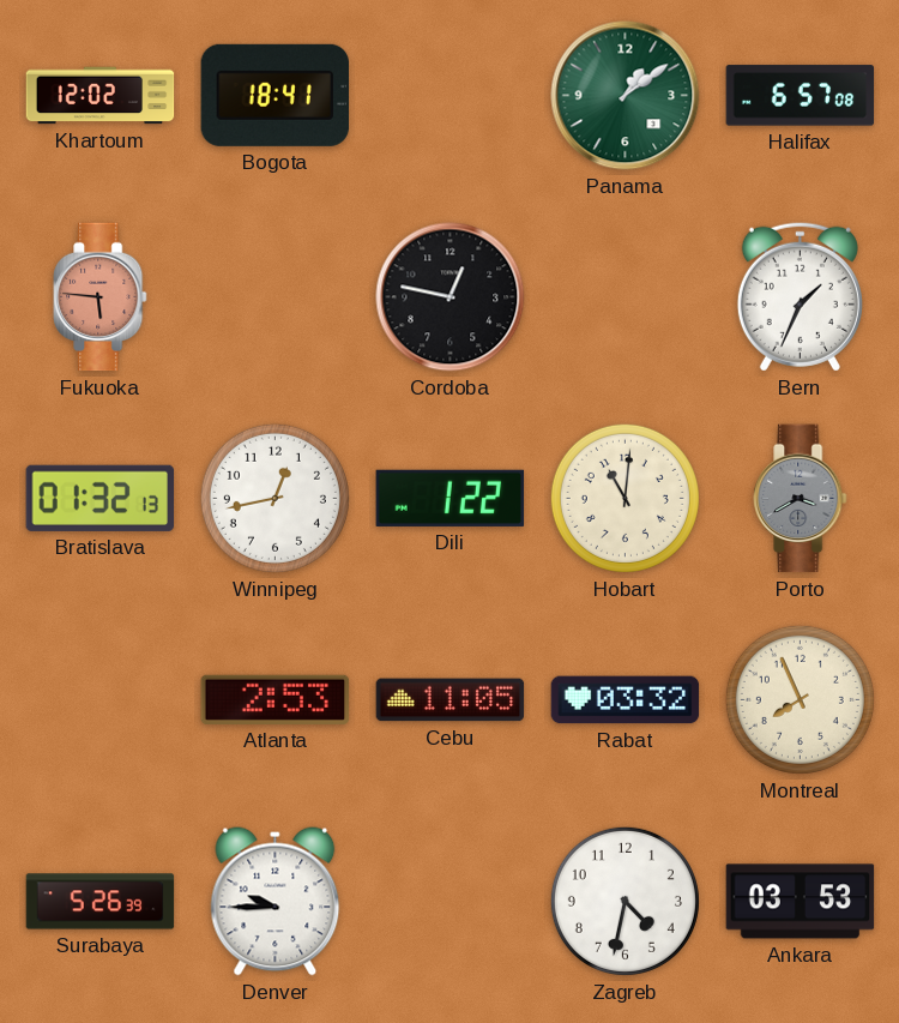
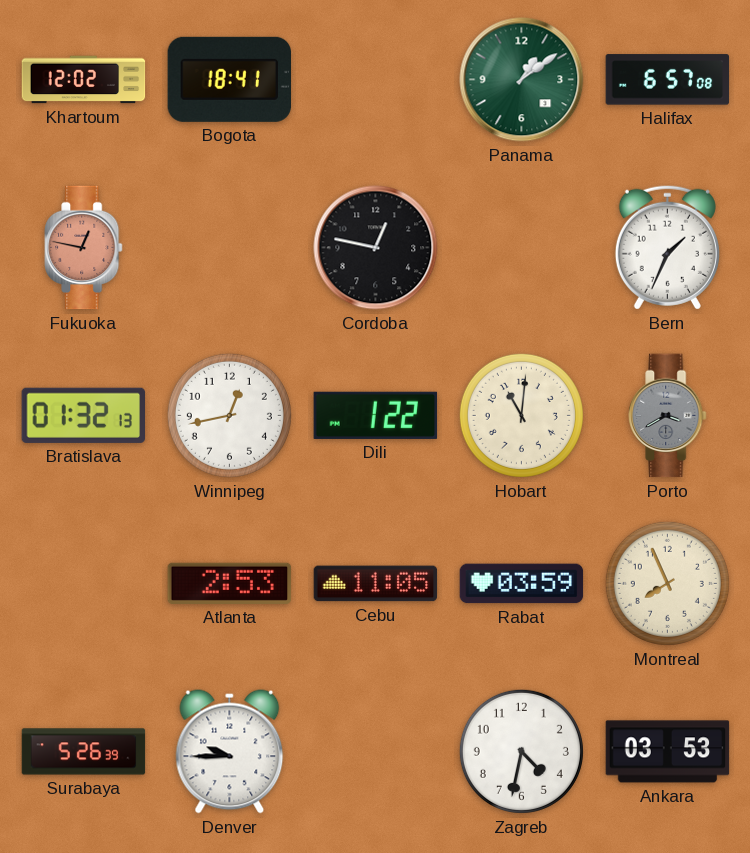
Fukuoka: 5:46 -> 12:47 (84, 248)
Rabat: 03:32 -> 03:59 (522, 584)
